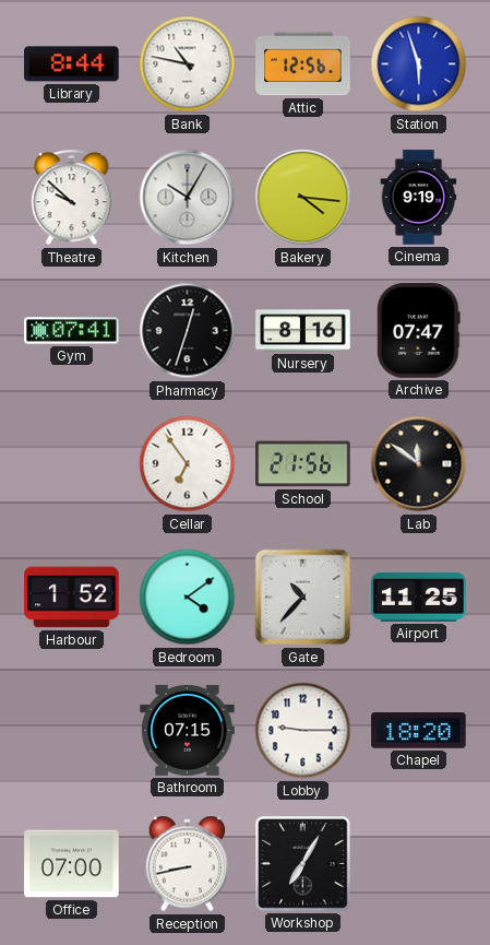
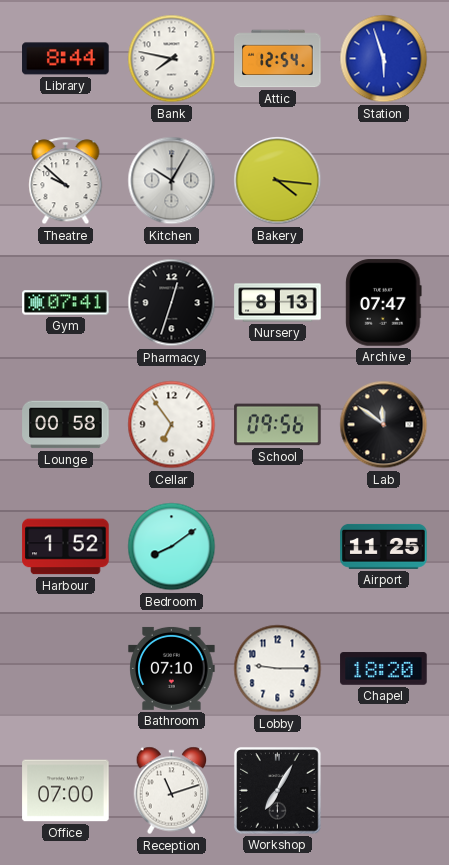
Bank: 10:47 -> 7:47 (172, 59)
Attic: 12:56 -> 12:54 (278, 59)
Cinema: 9:19 -> none (419, 198)
Nursery: 8:16 -> 8:13 (278, 303)
Lounge: none -> 00:58 (66, 425)
School: 21:56 -> 09:56 (278, 425)
Bedroom: 4:09 -> 8:09 (172, 547)
Gate: 10:37 -> none (303, 598)
Bathroom: 07:15 -> 07:10 (172, 668)
Reception: 8:43 -> 11:12 (172, 791)
